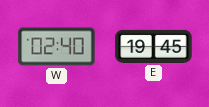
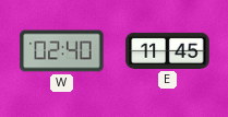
E: 19:45 -> 11:45 (168, 50)
